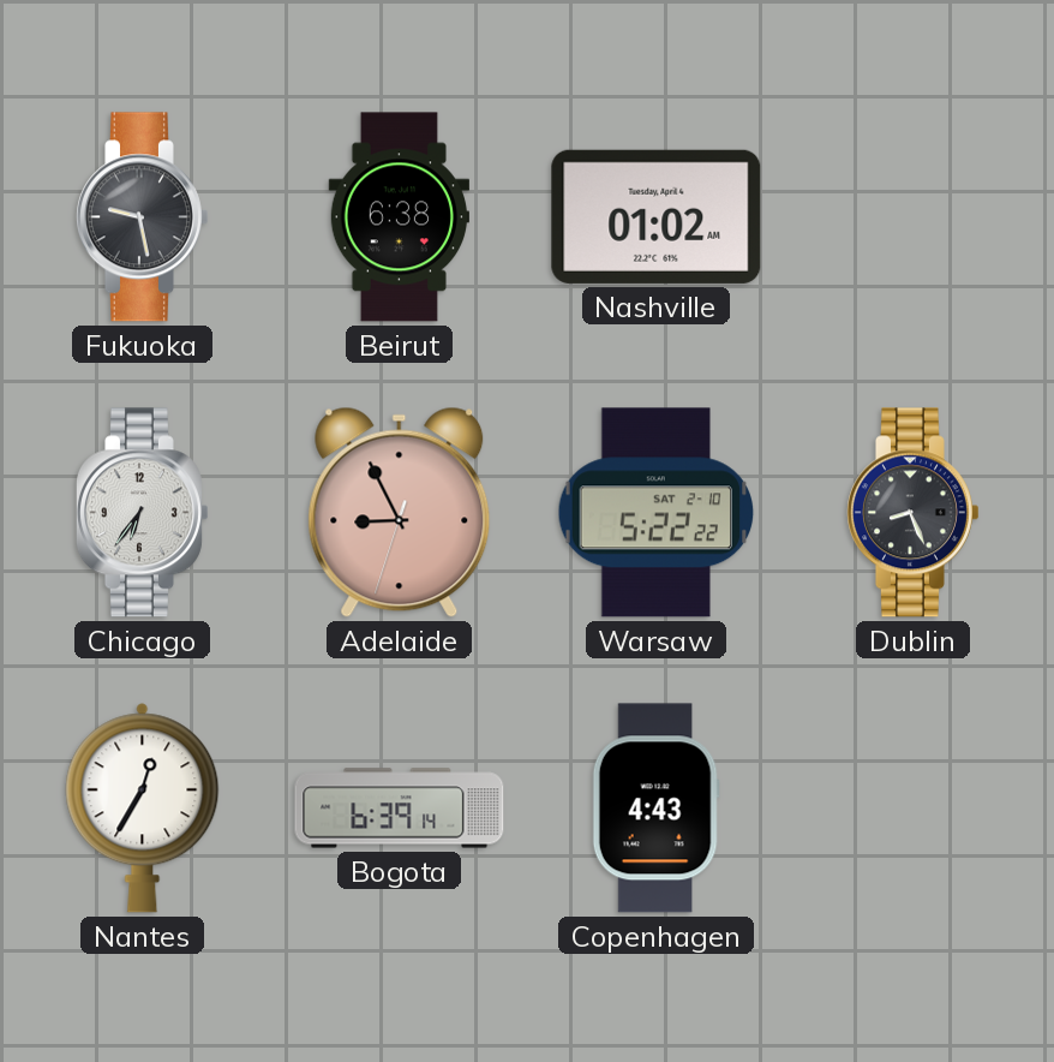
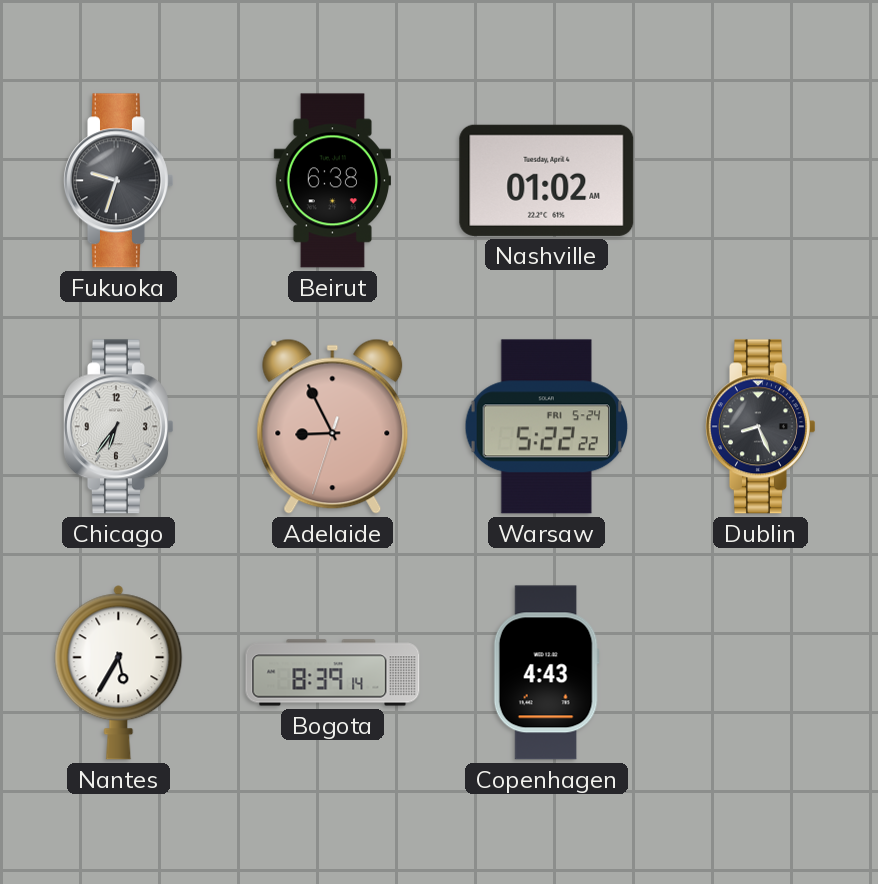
Fukuoka: 9:28 -> 9:33 (118, 181)
Warsaw date: SAT 2-10 -> FRI 5-24 (547, 427)
Nantes: 12:35 -> 5:35 (119, 673)
Bogota: 6:39 -> 8:39 (333, 673)
